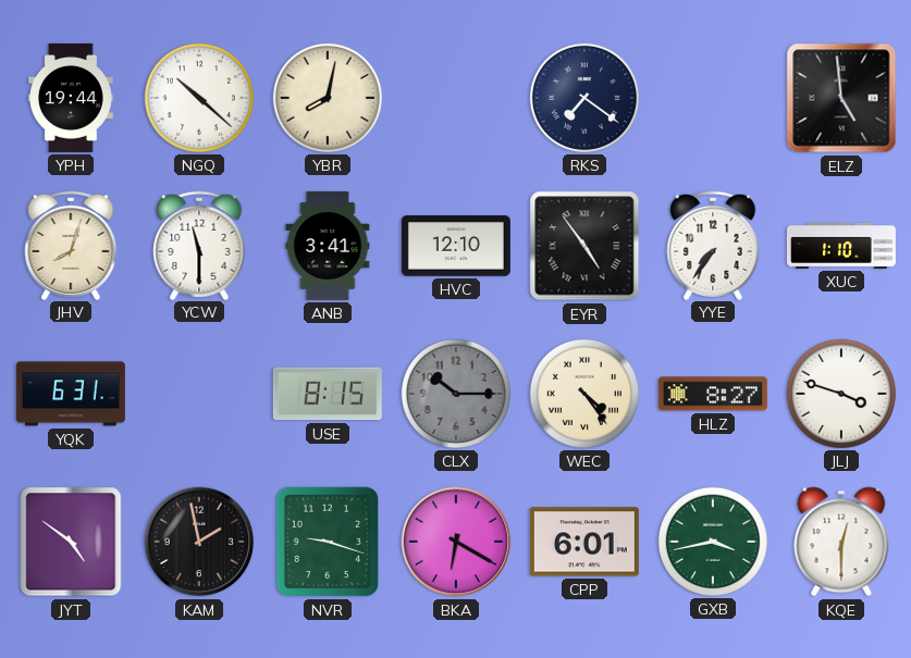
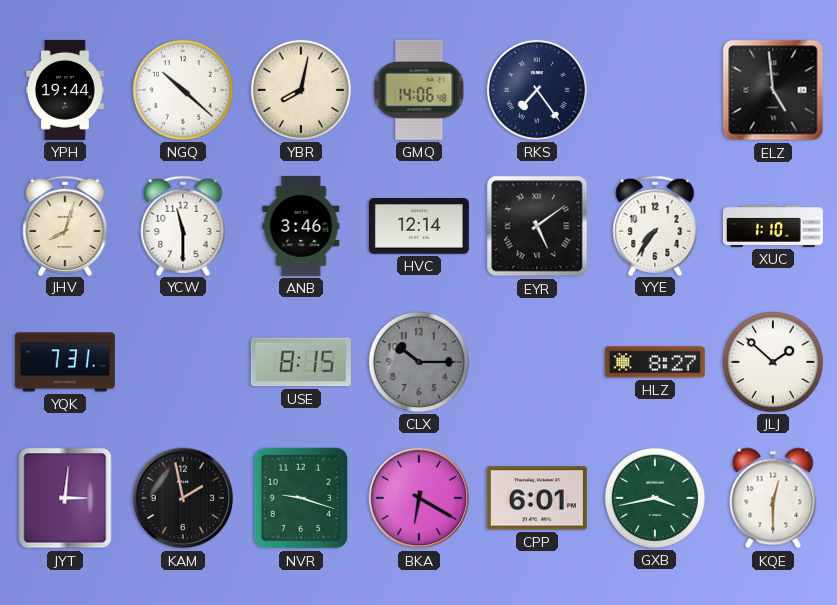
GMQ: none -> 14:06 (419, 90)
RKS: 7:21 -> 7:24 (537, 90)
ANB: 3:41 -> 3:46 (301, 226)
HVC: 12:10 -> 12:14 (419, 226)
EYR: 4:54 -> 5:09 (537, 226)
YQK: 6:31 -> 7:31 (65, 362)
WEC: 4:24 -> none (584, 394)
JLJ: 3:48 -> 1:52 (773, 362)
JYT: 4:51 -> 3:01 (65, 498)
